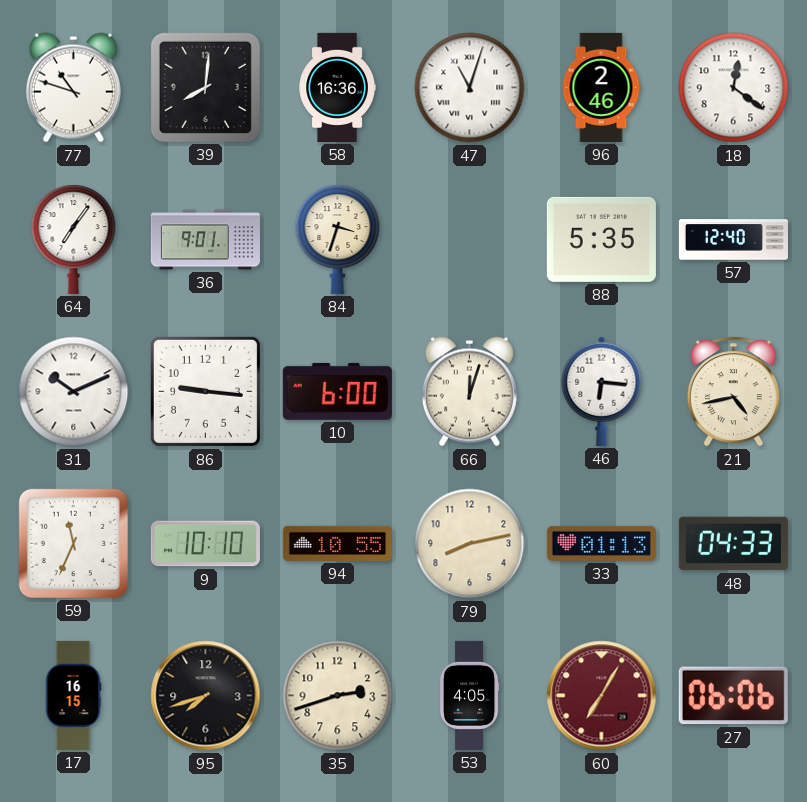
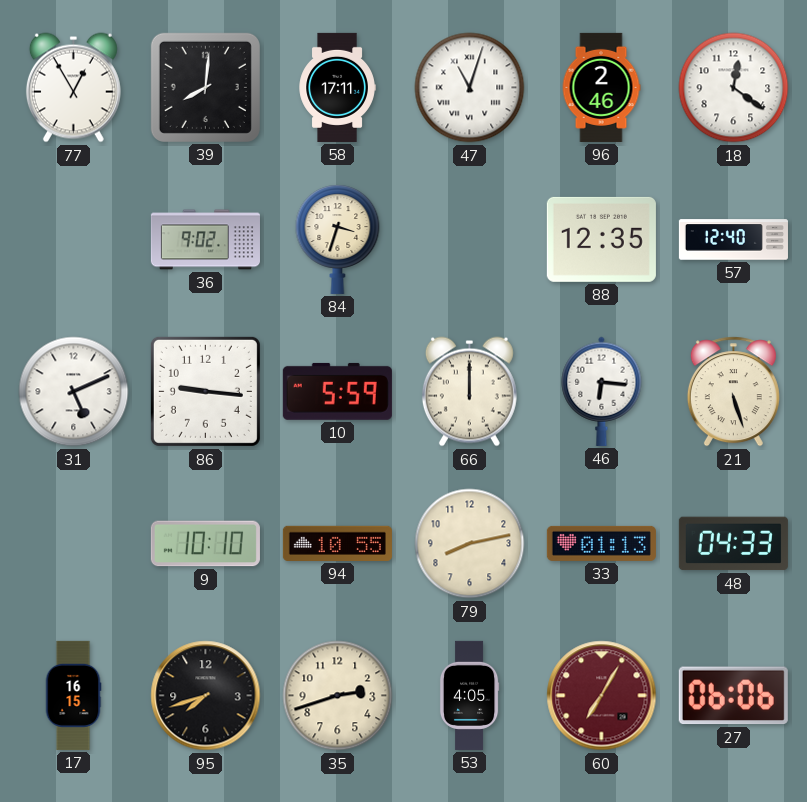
77: 10:48 -> 12:55 (73, 88)
58: 16:36 -> 17:11 (337, 87)
64: 7:06 -> none (74, 239)
36: 9:01 -> 9:02 (205, 240)
88: 5:35 -> 12:35 (601, 239)
31: 10:11 -> 5:11 (74, 392)
10: 6:00 -> 5:59 (337, 391)
66: 12:03 -> 12:00 (469, 392)
21: 4:43 -> 5:27 (733, 392)
59: 11:34 -> none (73, 543)
